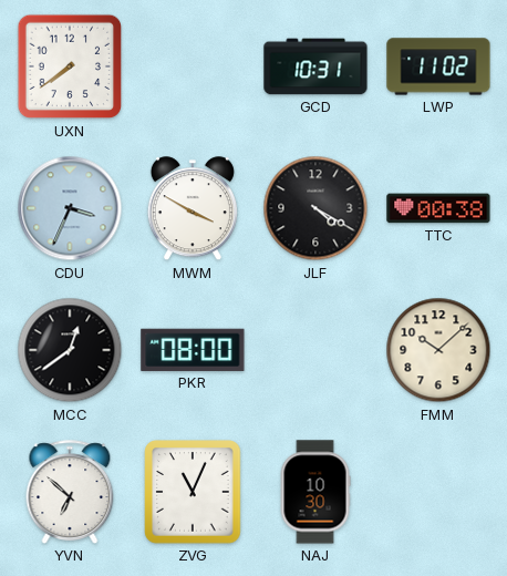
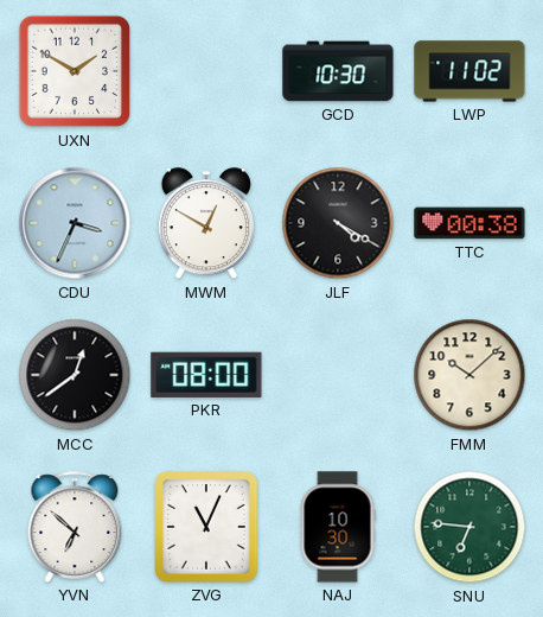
UXN: 7:39 -> 1:50 (75, 71)
GCD: 10:31 -> 10:30 (338, 71)
MWM: 3:50 -> 12:50 (206, 224)
SNU: none -> 6:46 (469, 527)
